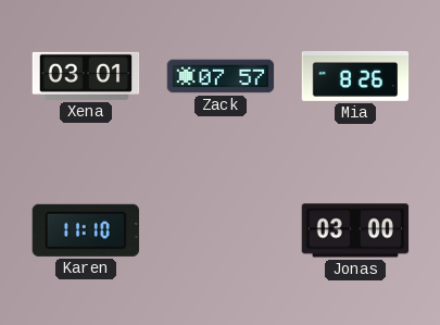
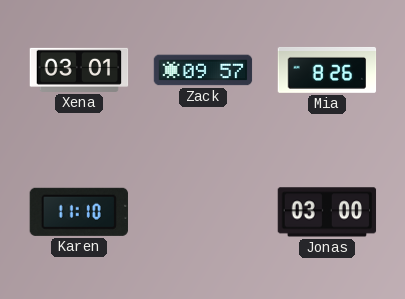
Zack: 07:57 -> 09:57 (203, 70)
